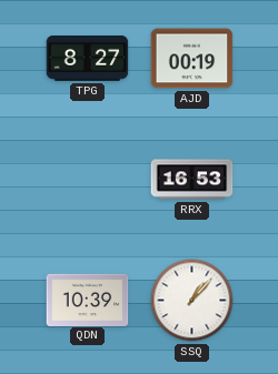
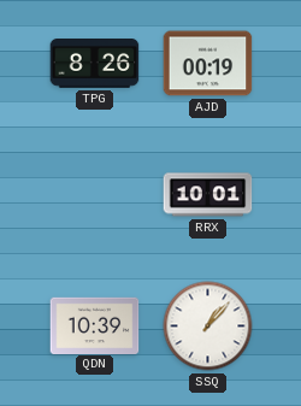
TPG: 8:27 -> 8:26 (95, 64)
RRX: 16:53 -> 10:01 (208, 195)
